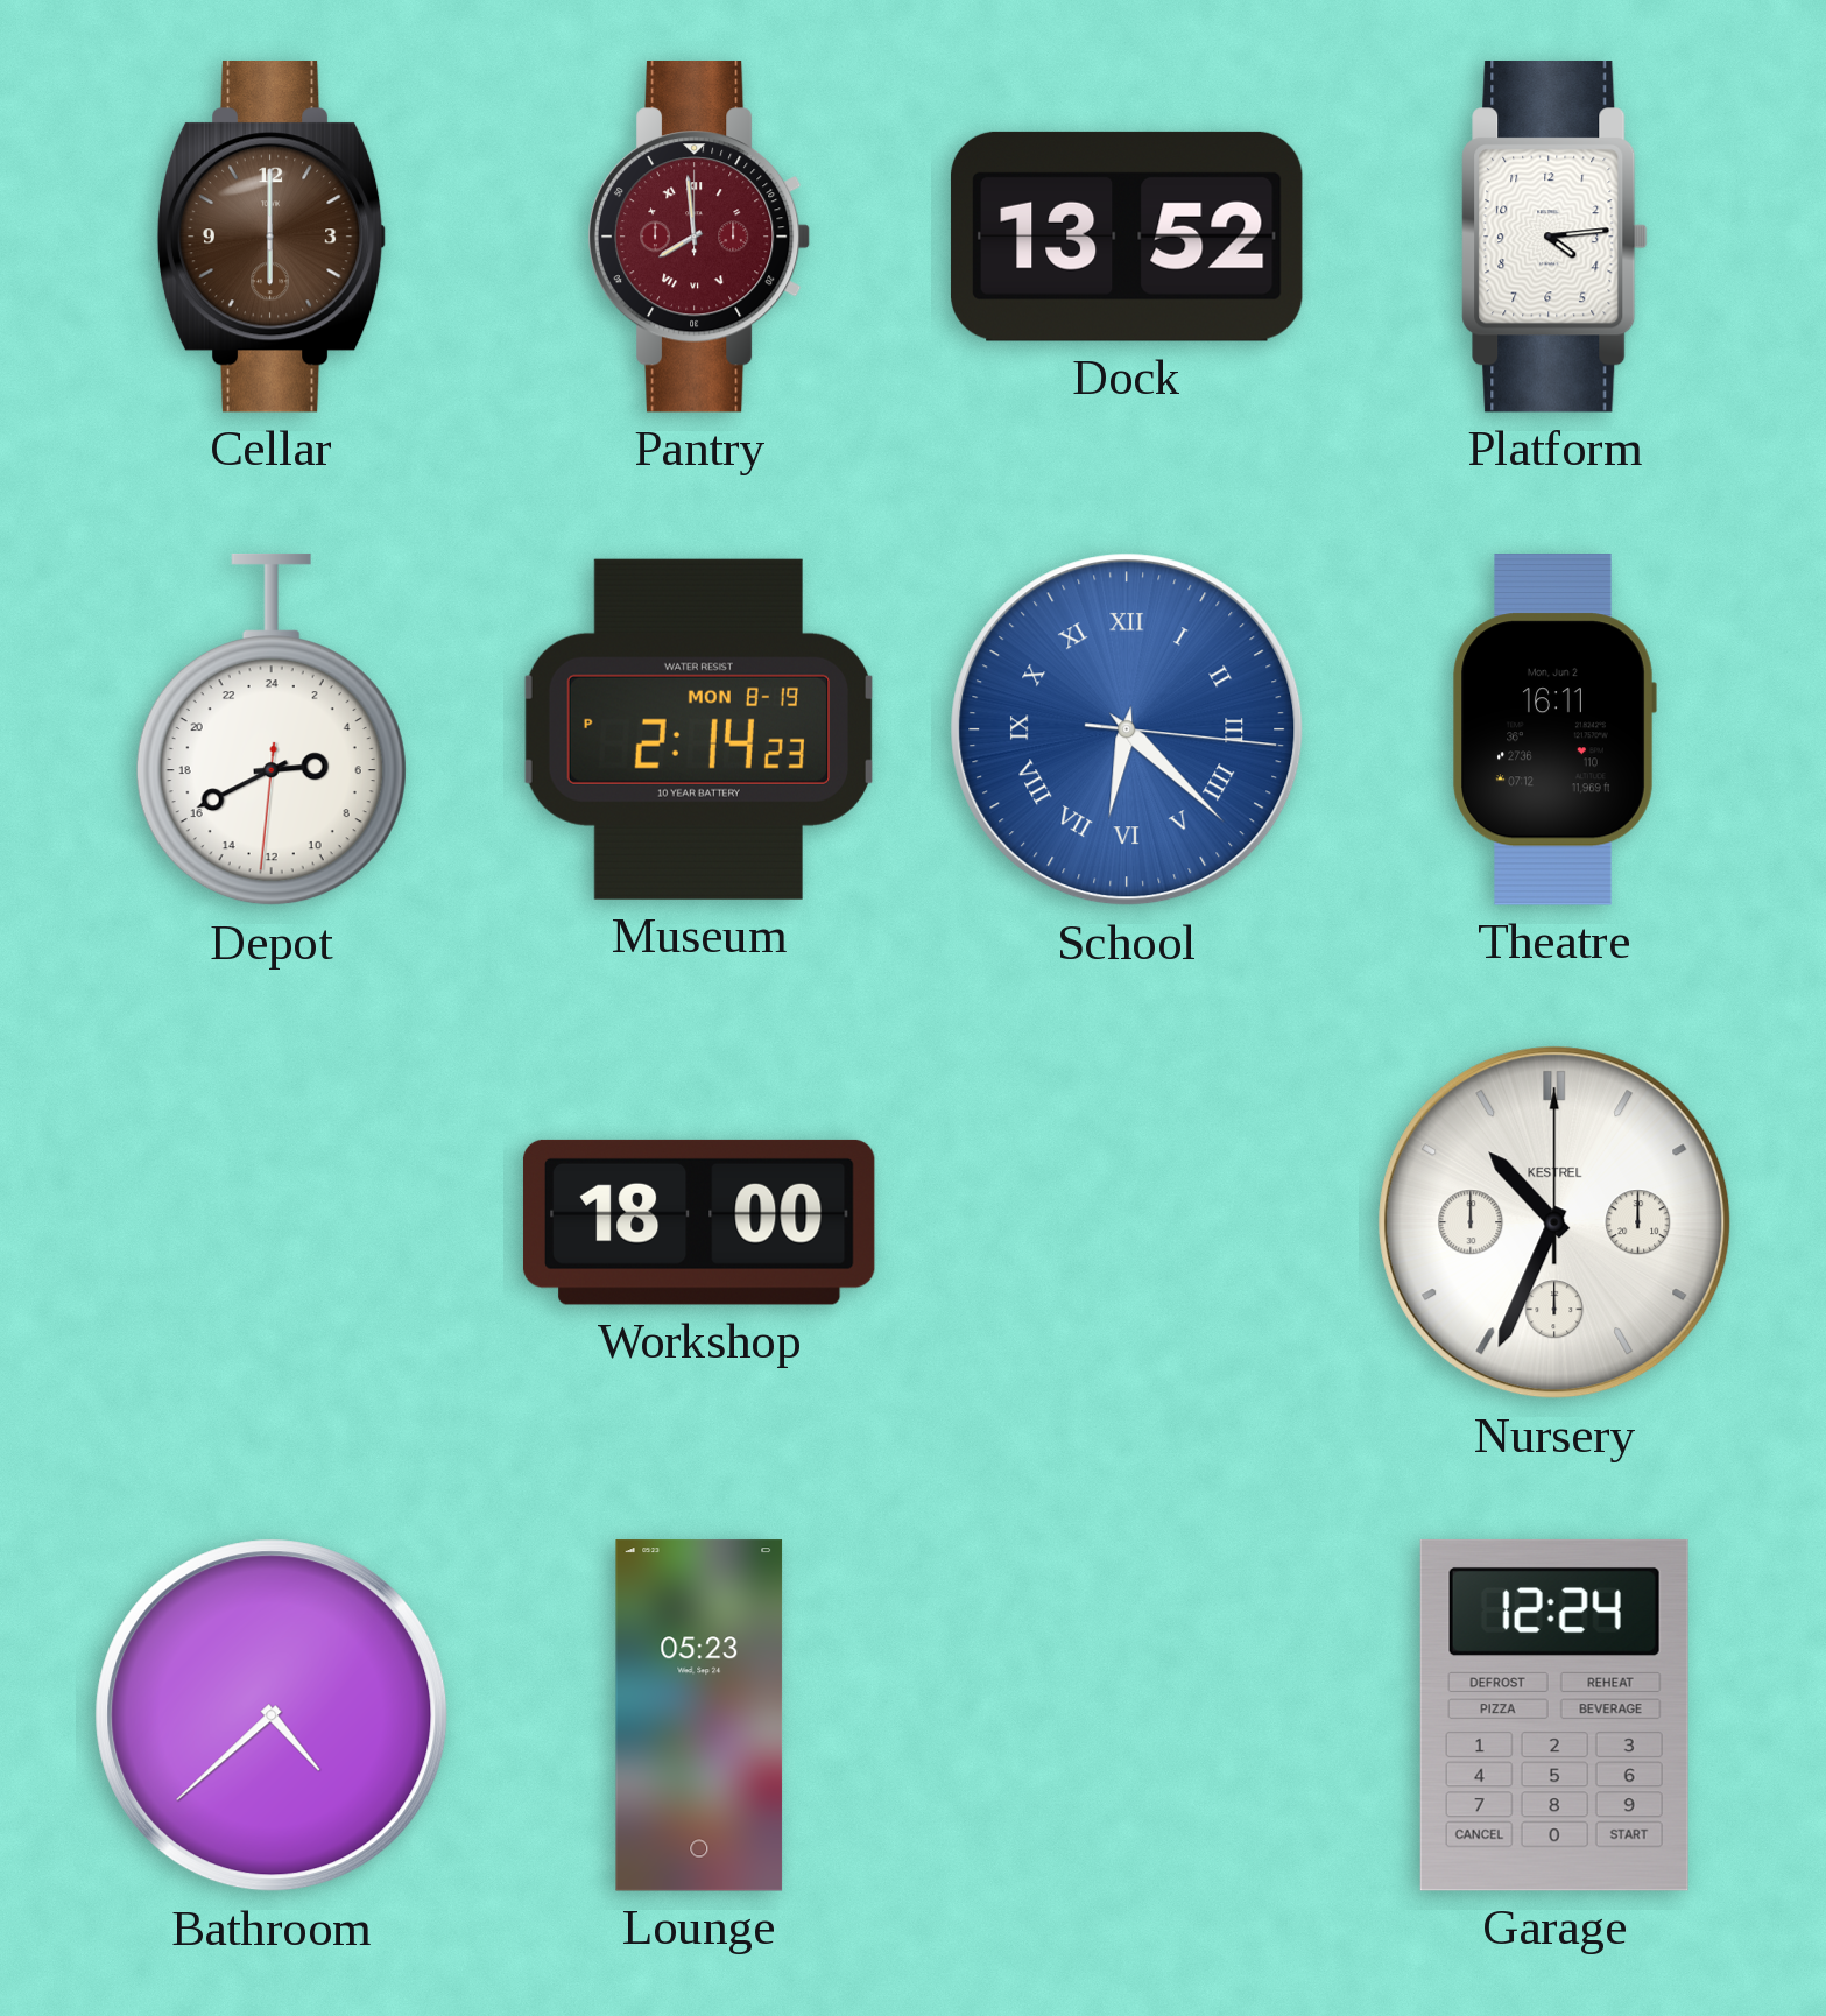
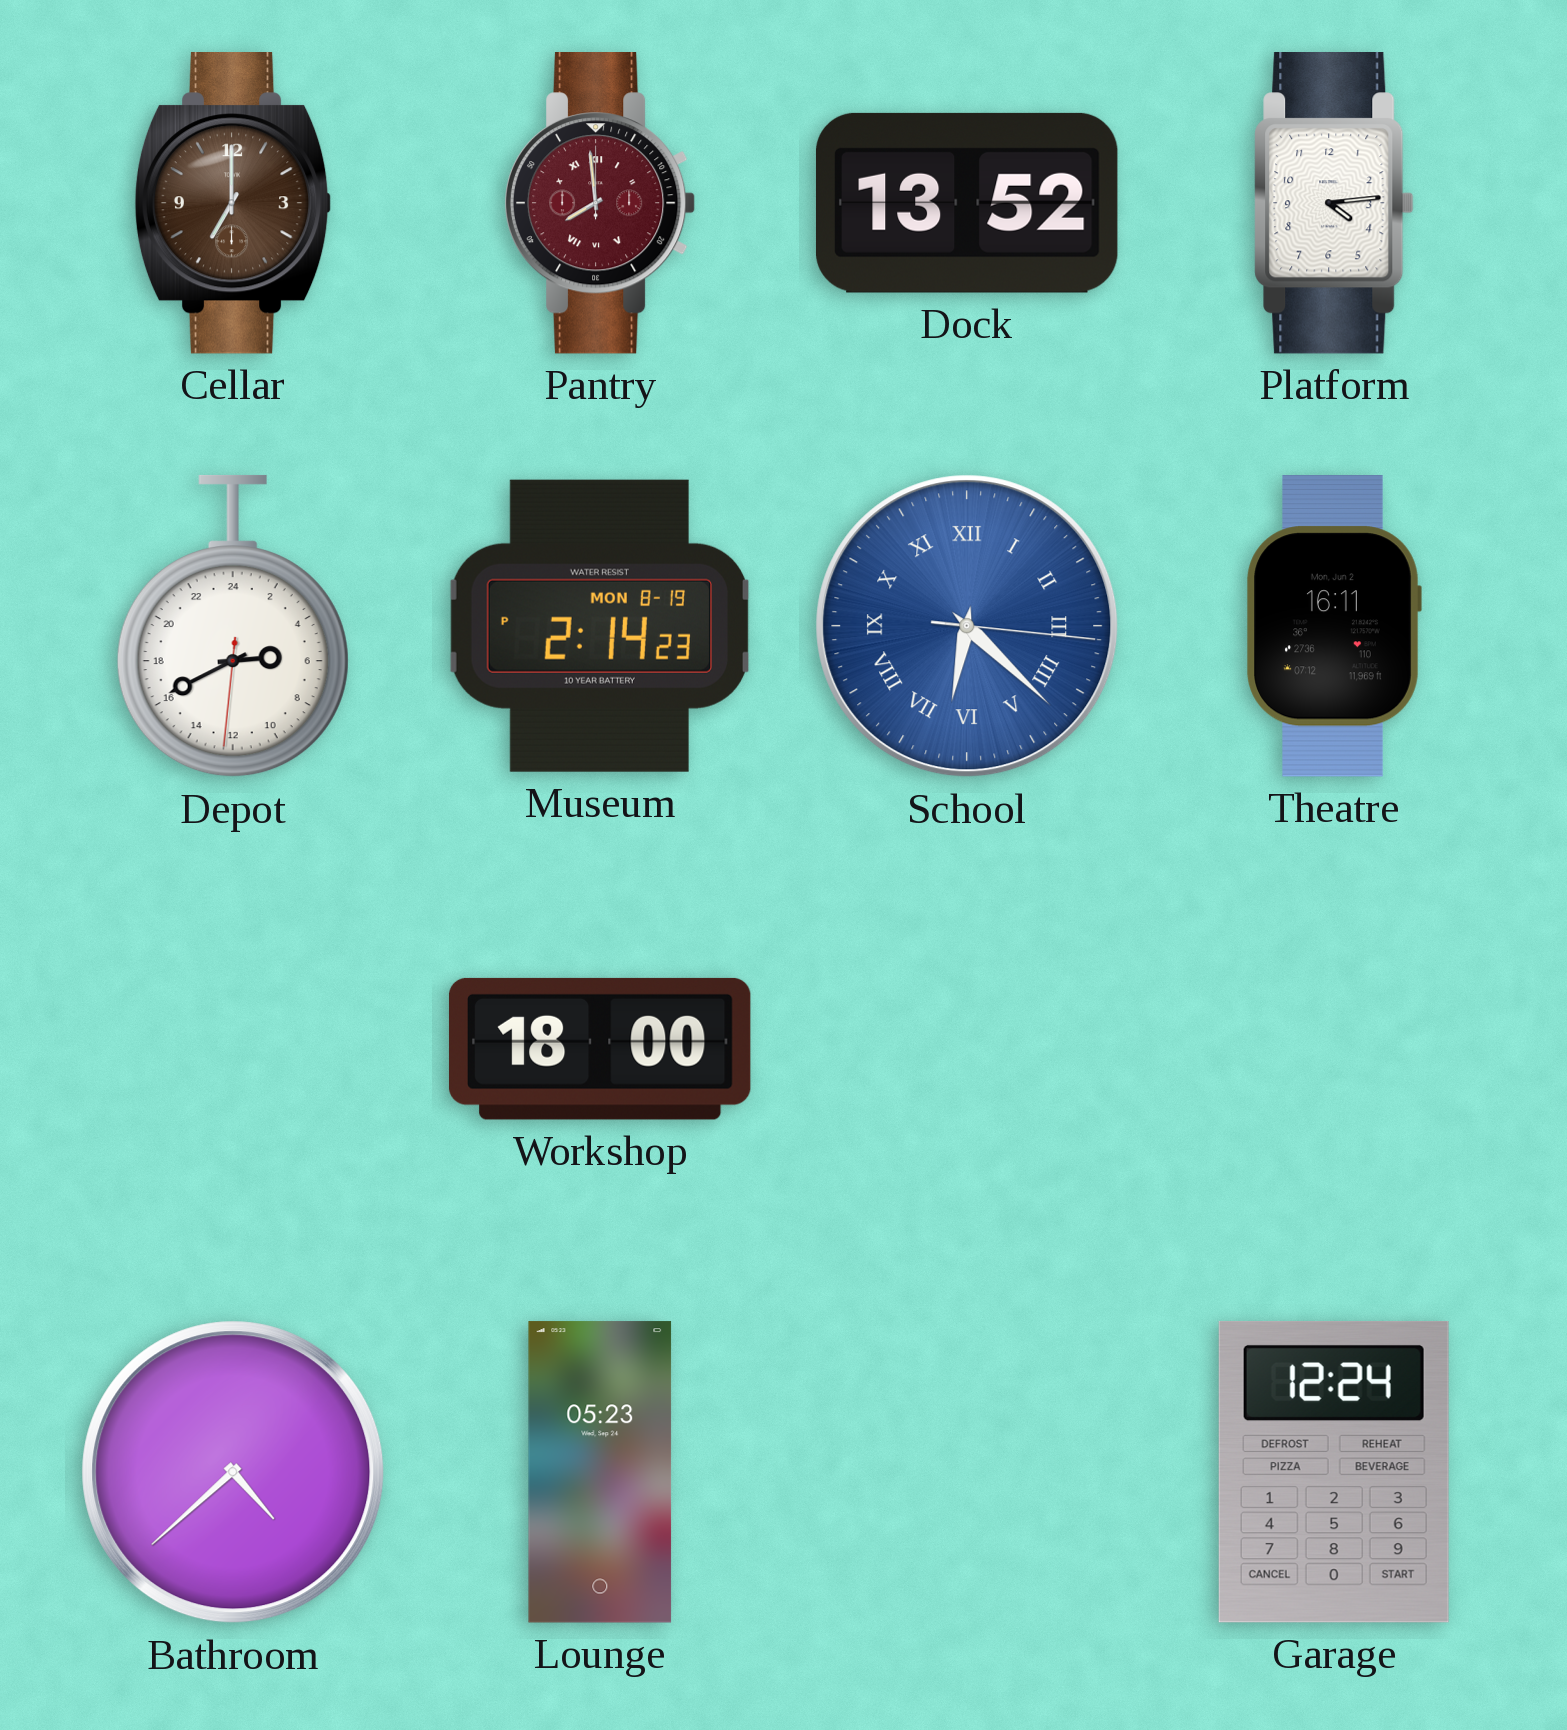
Cellar: 6:00 -> 7:00 (233, 204)
Nursery: 10:34 -> none (1554, 1222)
